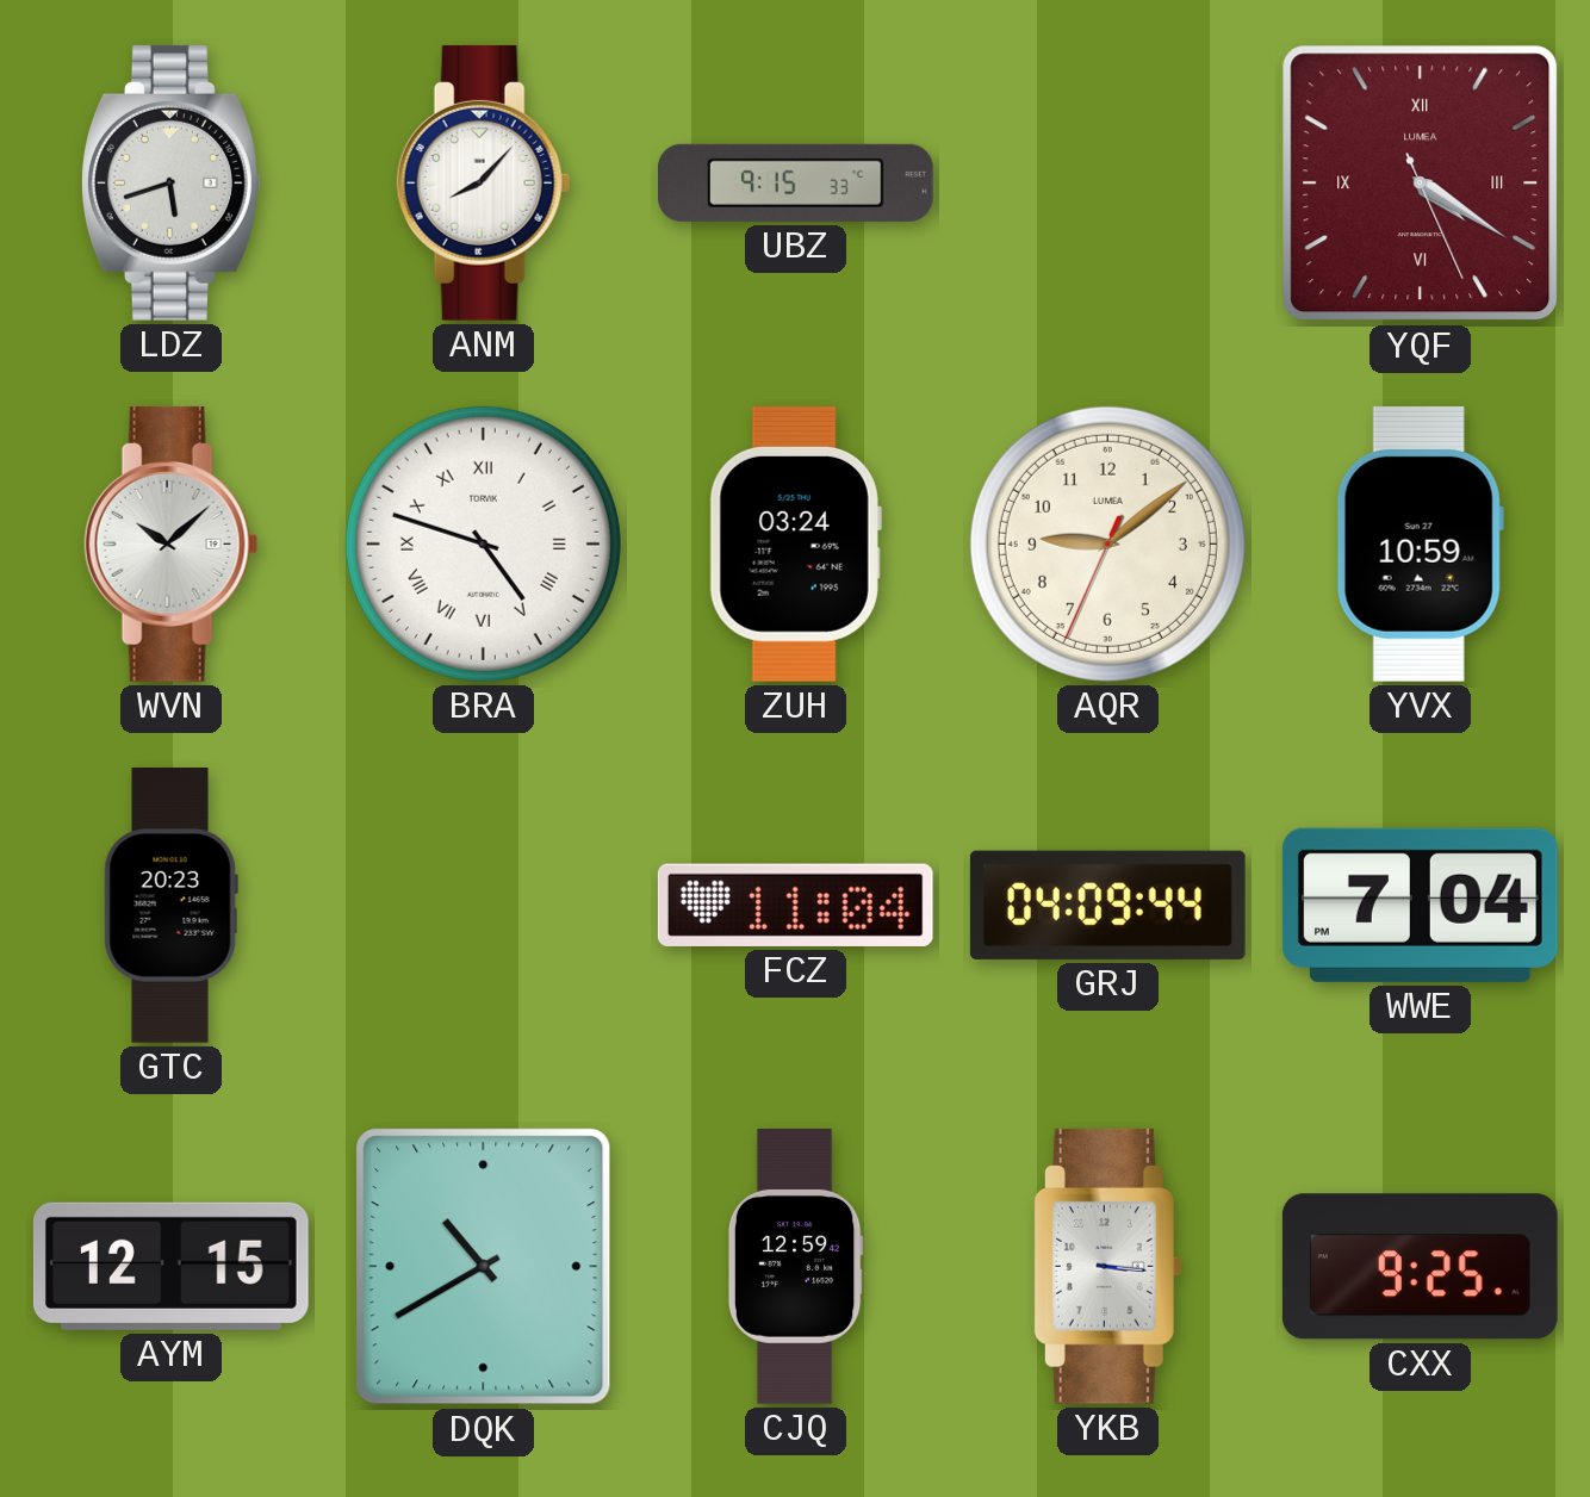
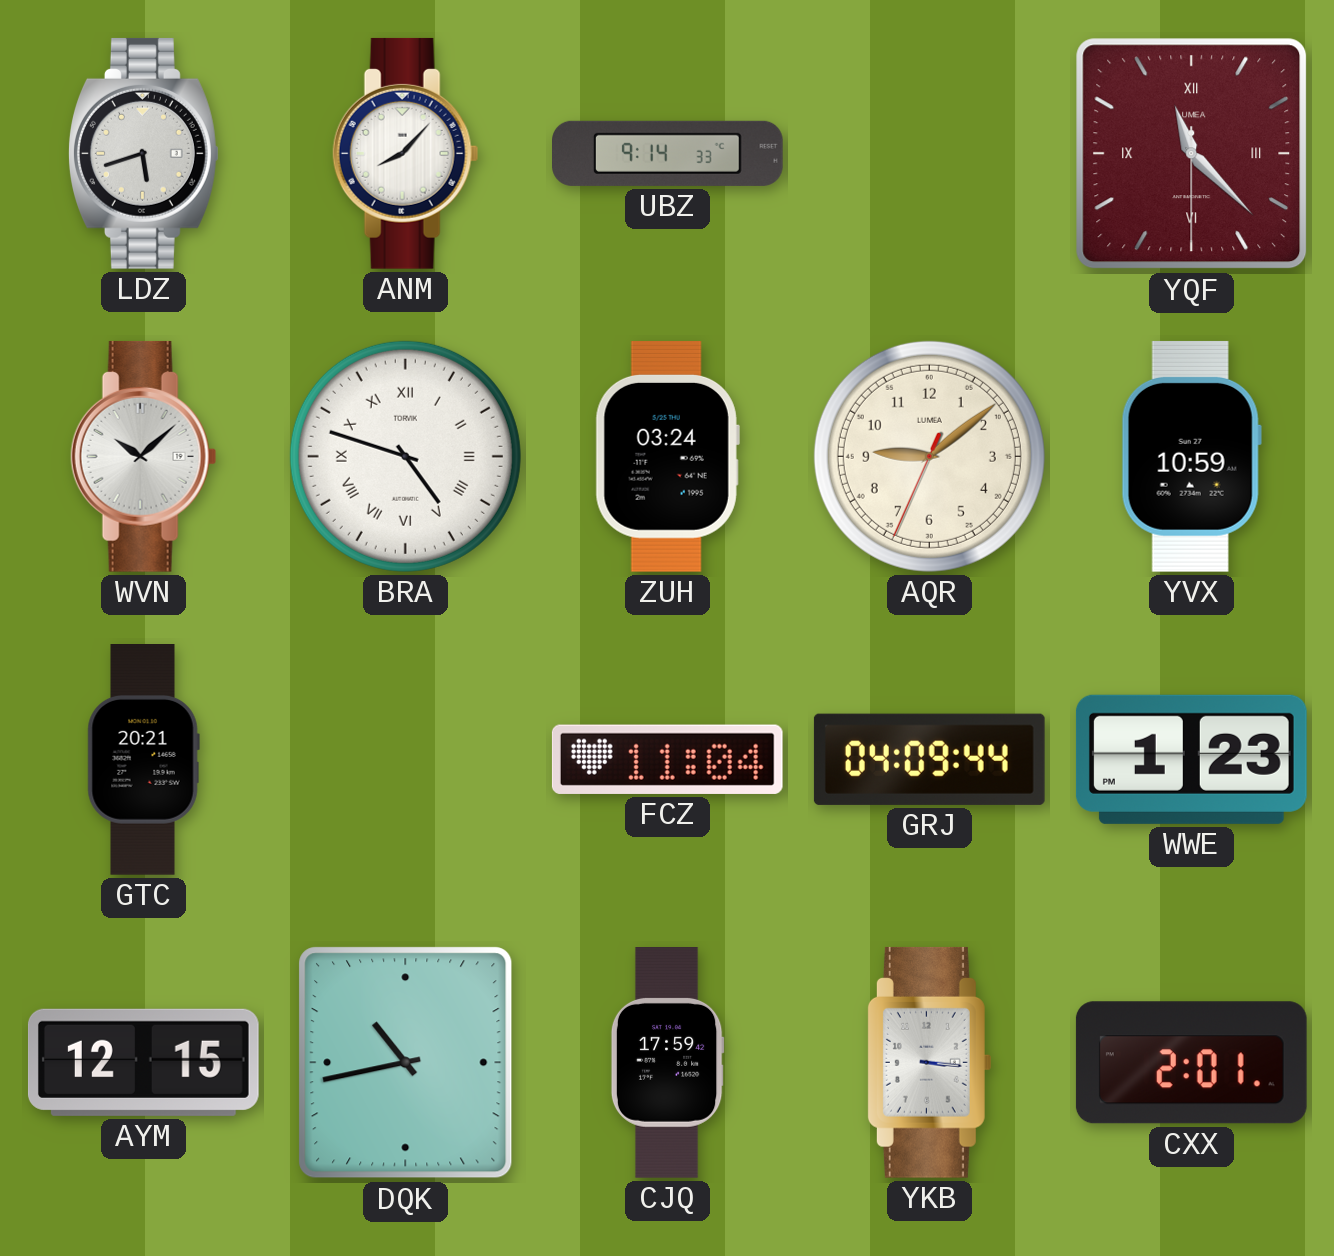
UBZ: 9:15 -> 9:14 (668, 153)
YQF: 4:20 -> 11:22 (1192, 154)
GTC: 20:23 -> 20:21 (143, 760)
WWE: 7:04 -> 1:23 (1191, 759)
DQK: 10:40 -> 10:43 (406, 1063)
CJQ: 12:59 -> 17:59 (667, 1063)
CXX: 9:25 -> 2:01 (1191, 1063)
